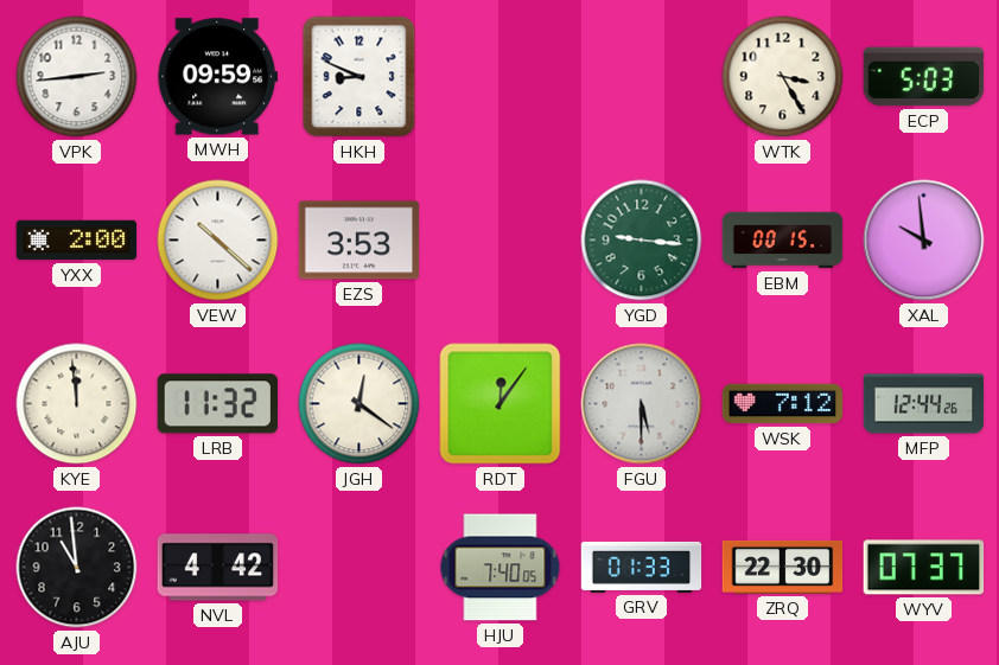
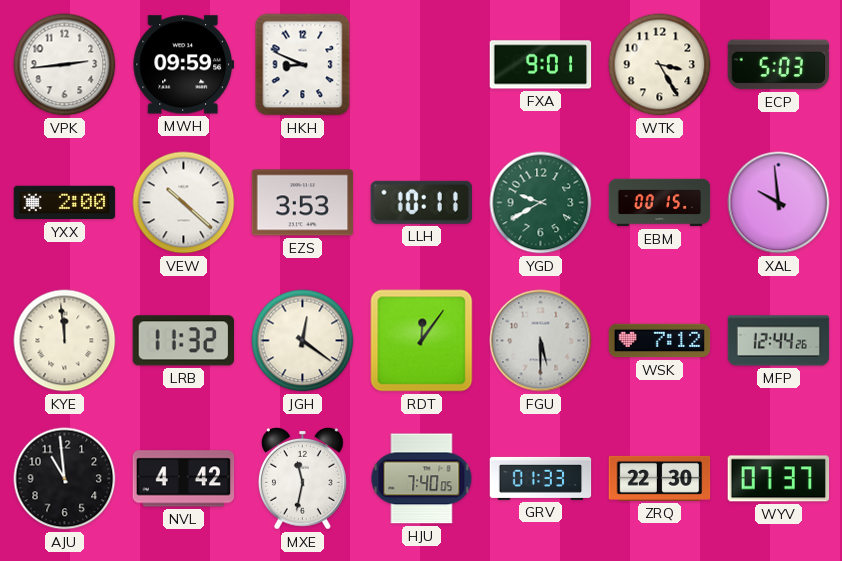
FXA: none -> 9:01 (541, 65)
LLH: none -> 10:11 (421, 202)
YGD: 9:16 -> 9:40 (541, 203)
MXE: none -> 11:32 (302, 478)
